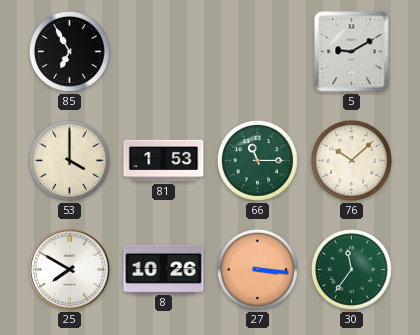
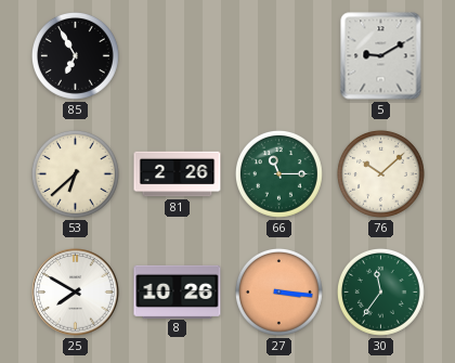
53: 4:00 -> 6:38 (75, 173)
81: 1:53 -> 2:26 (178, 174)
